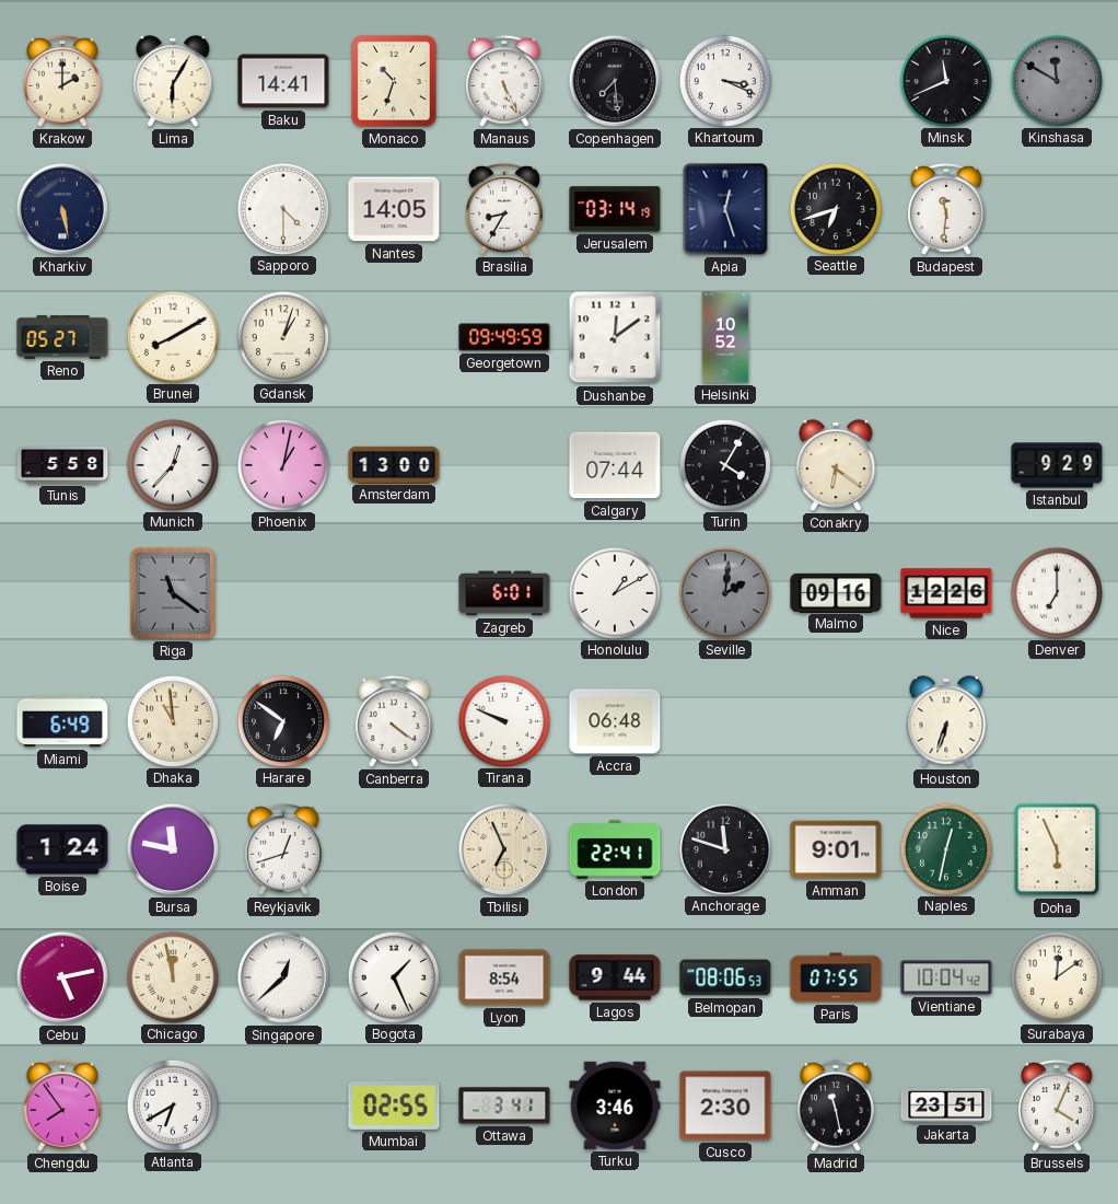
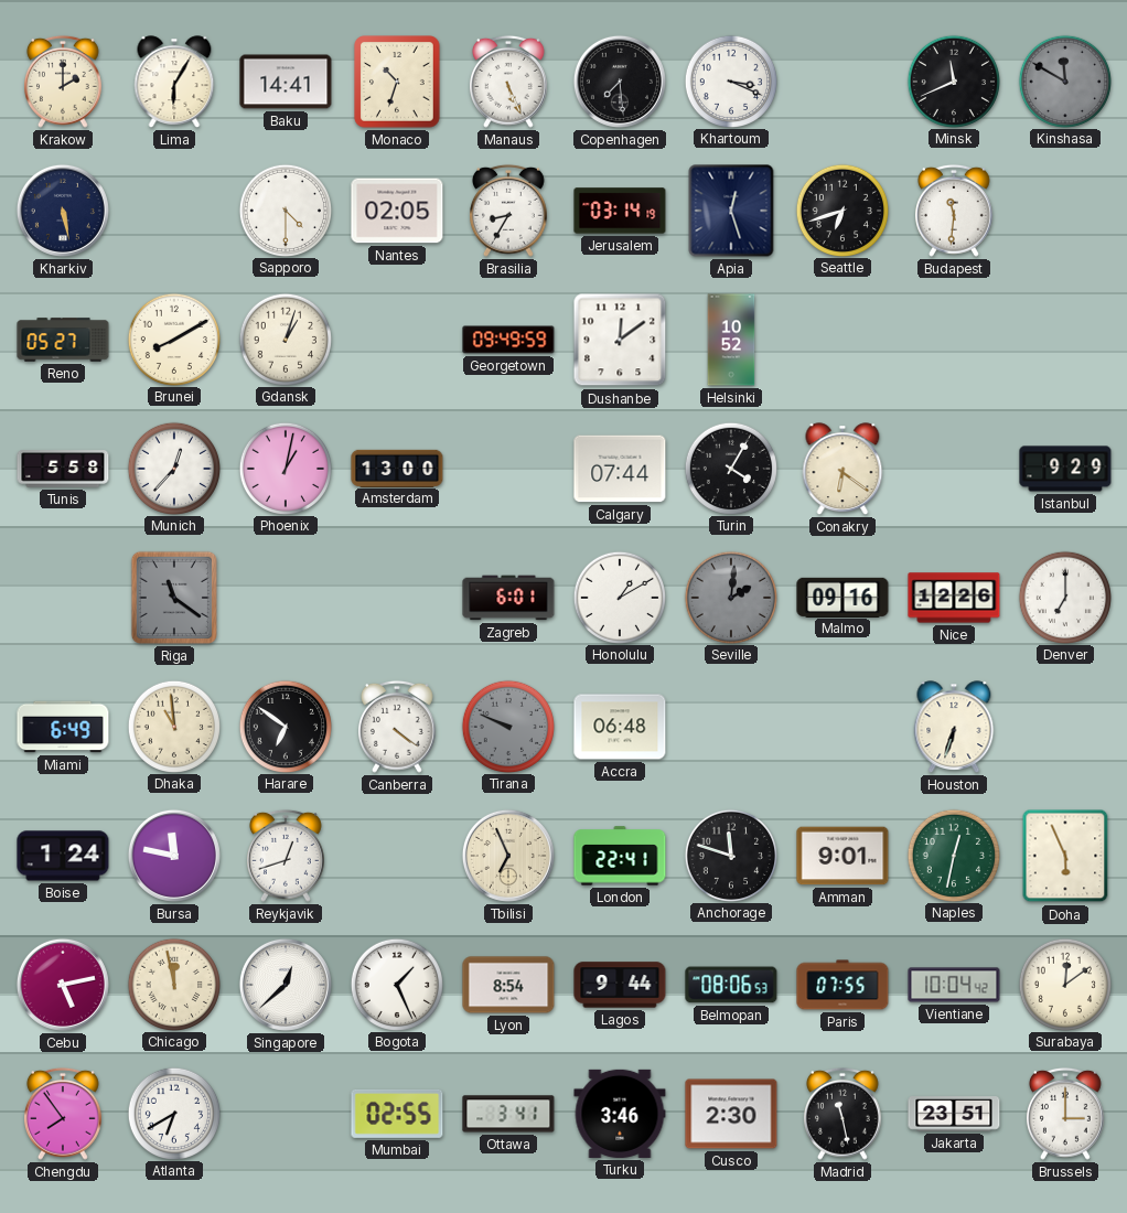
Nantes: 14:05 -> 02:05 (397, 211)
Tirana dial: white -> grey (507, 726)
Brussels: 4:04 -> 3:00 (1066, 1114)
